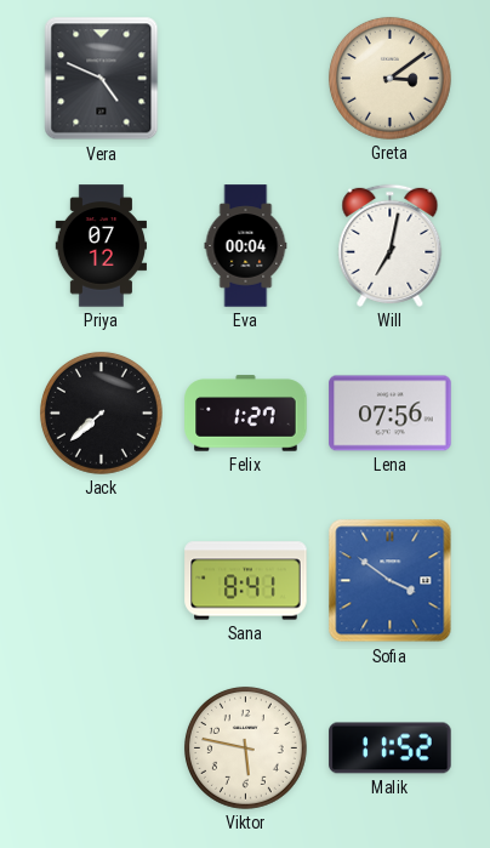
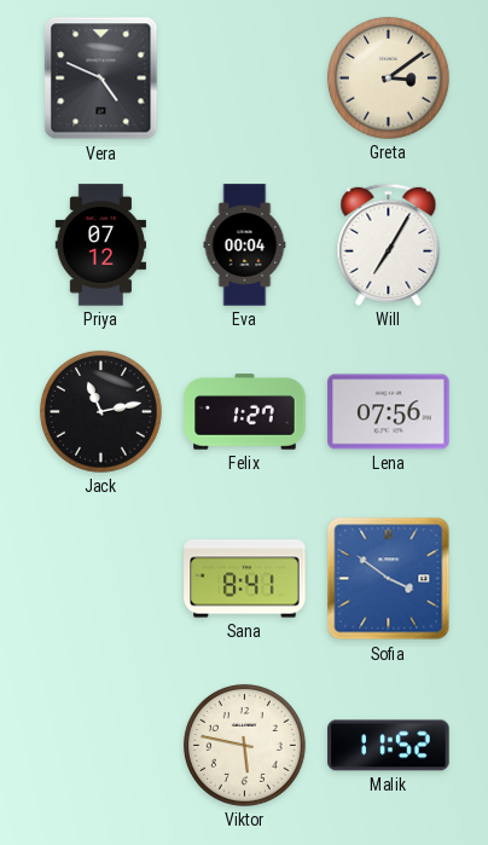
Will: 7:02 -> 7:05 (389, 244)
Jack: 7:38 -> 11:13 (100, 411)
